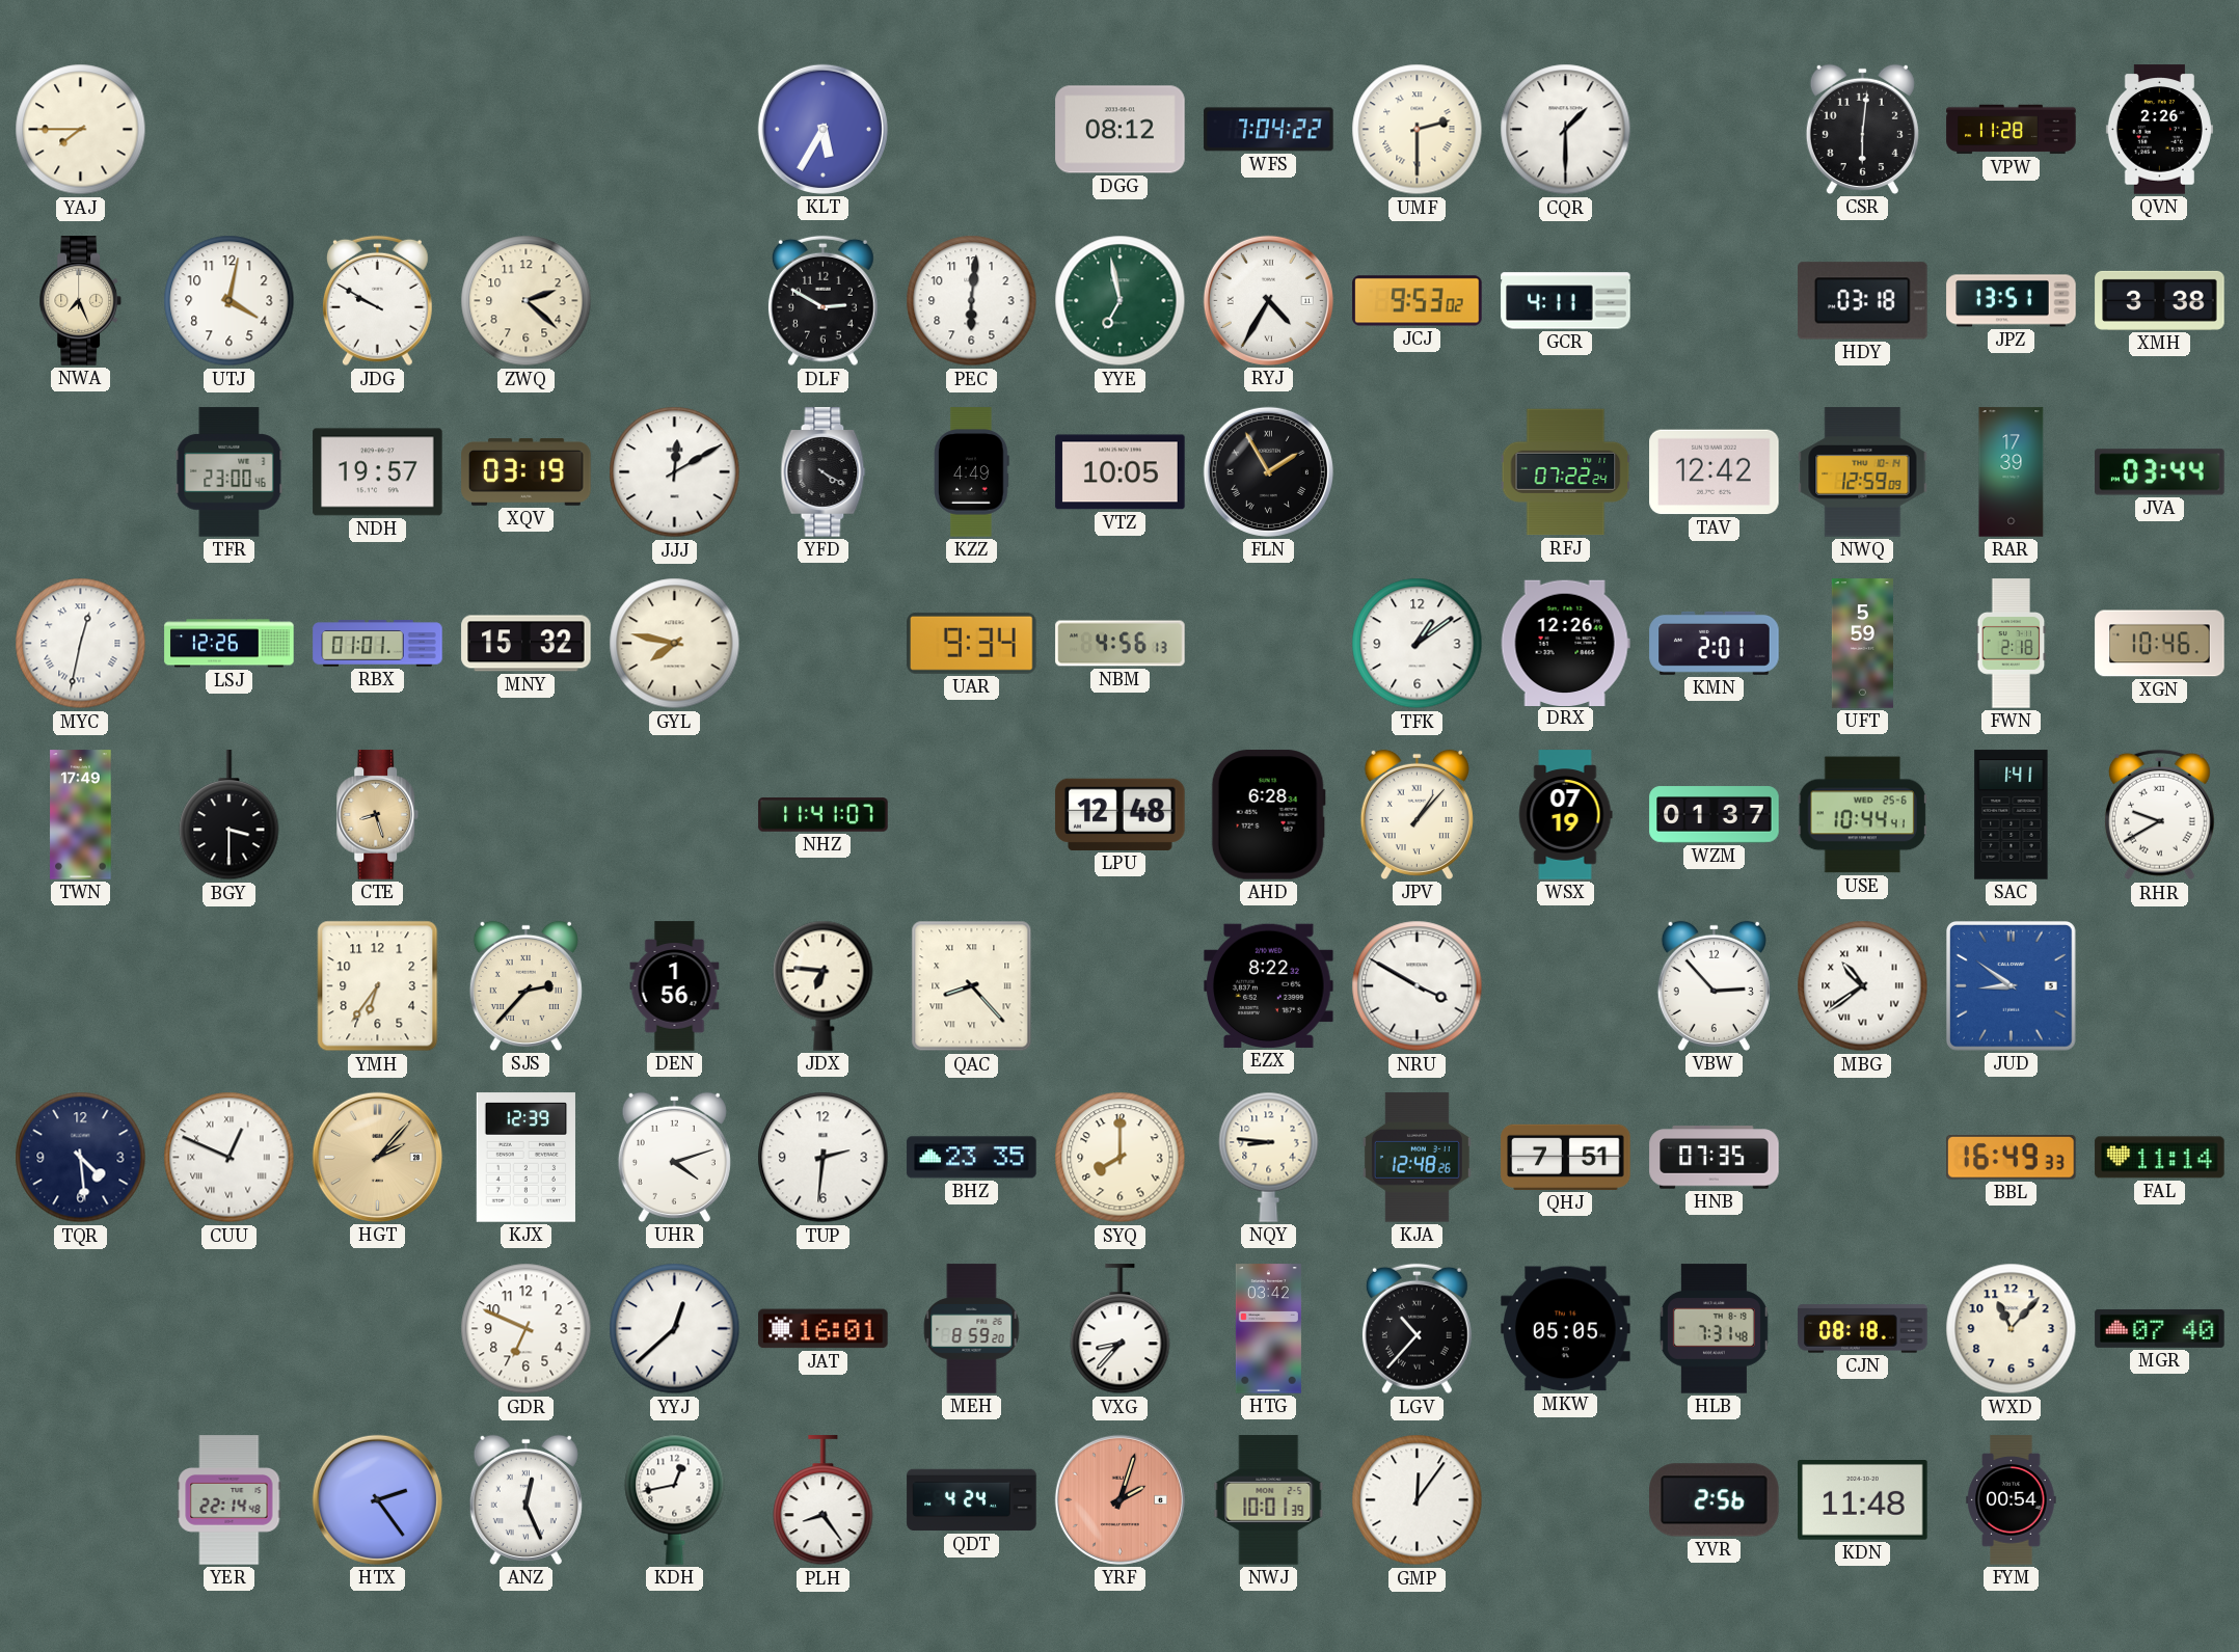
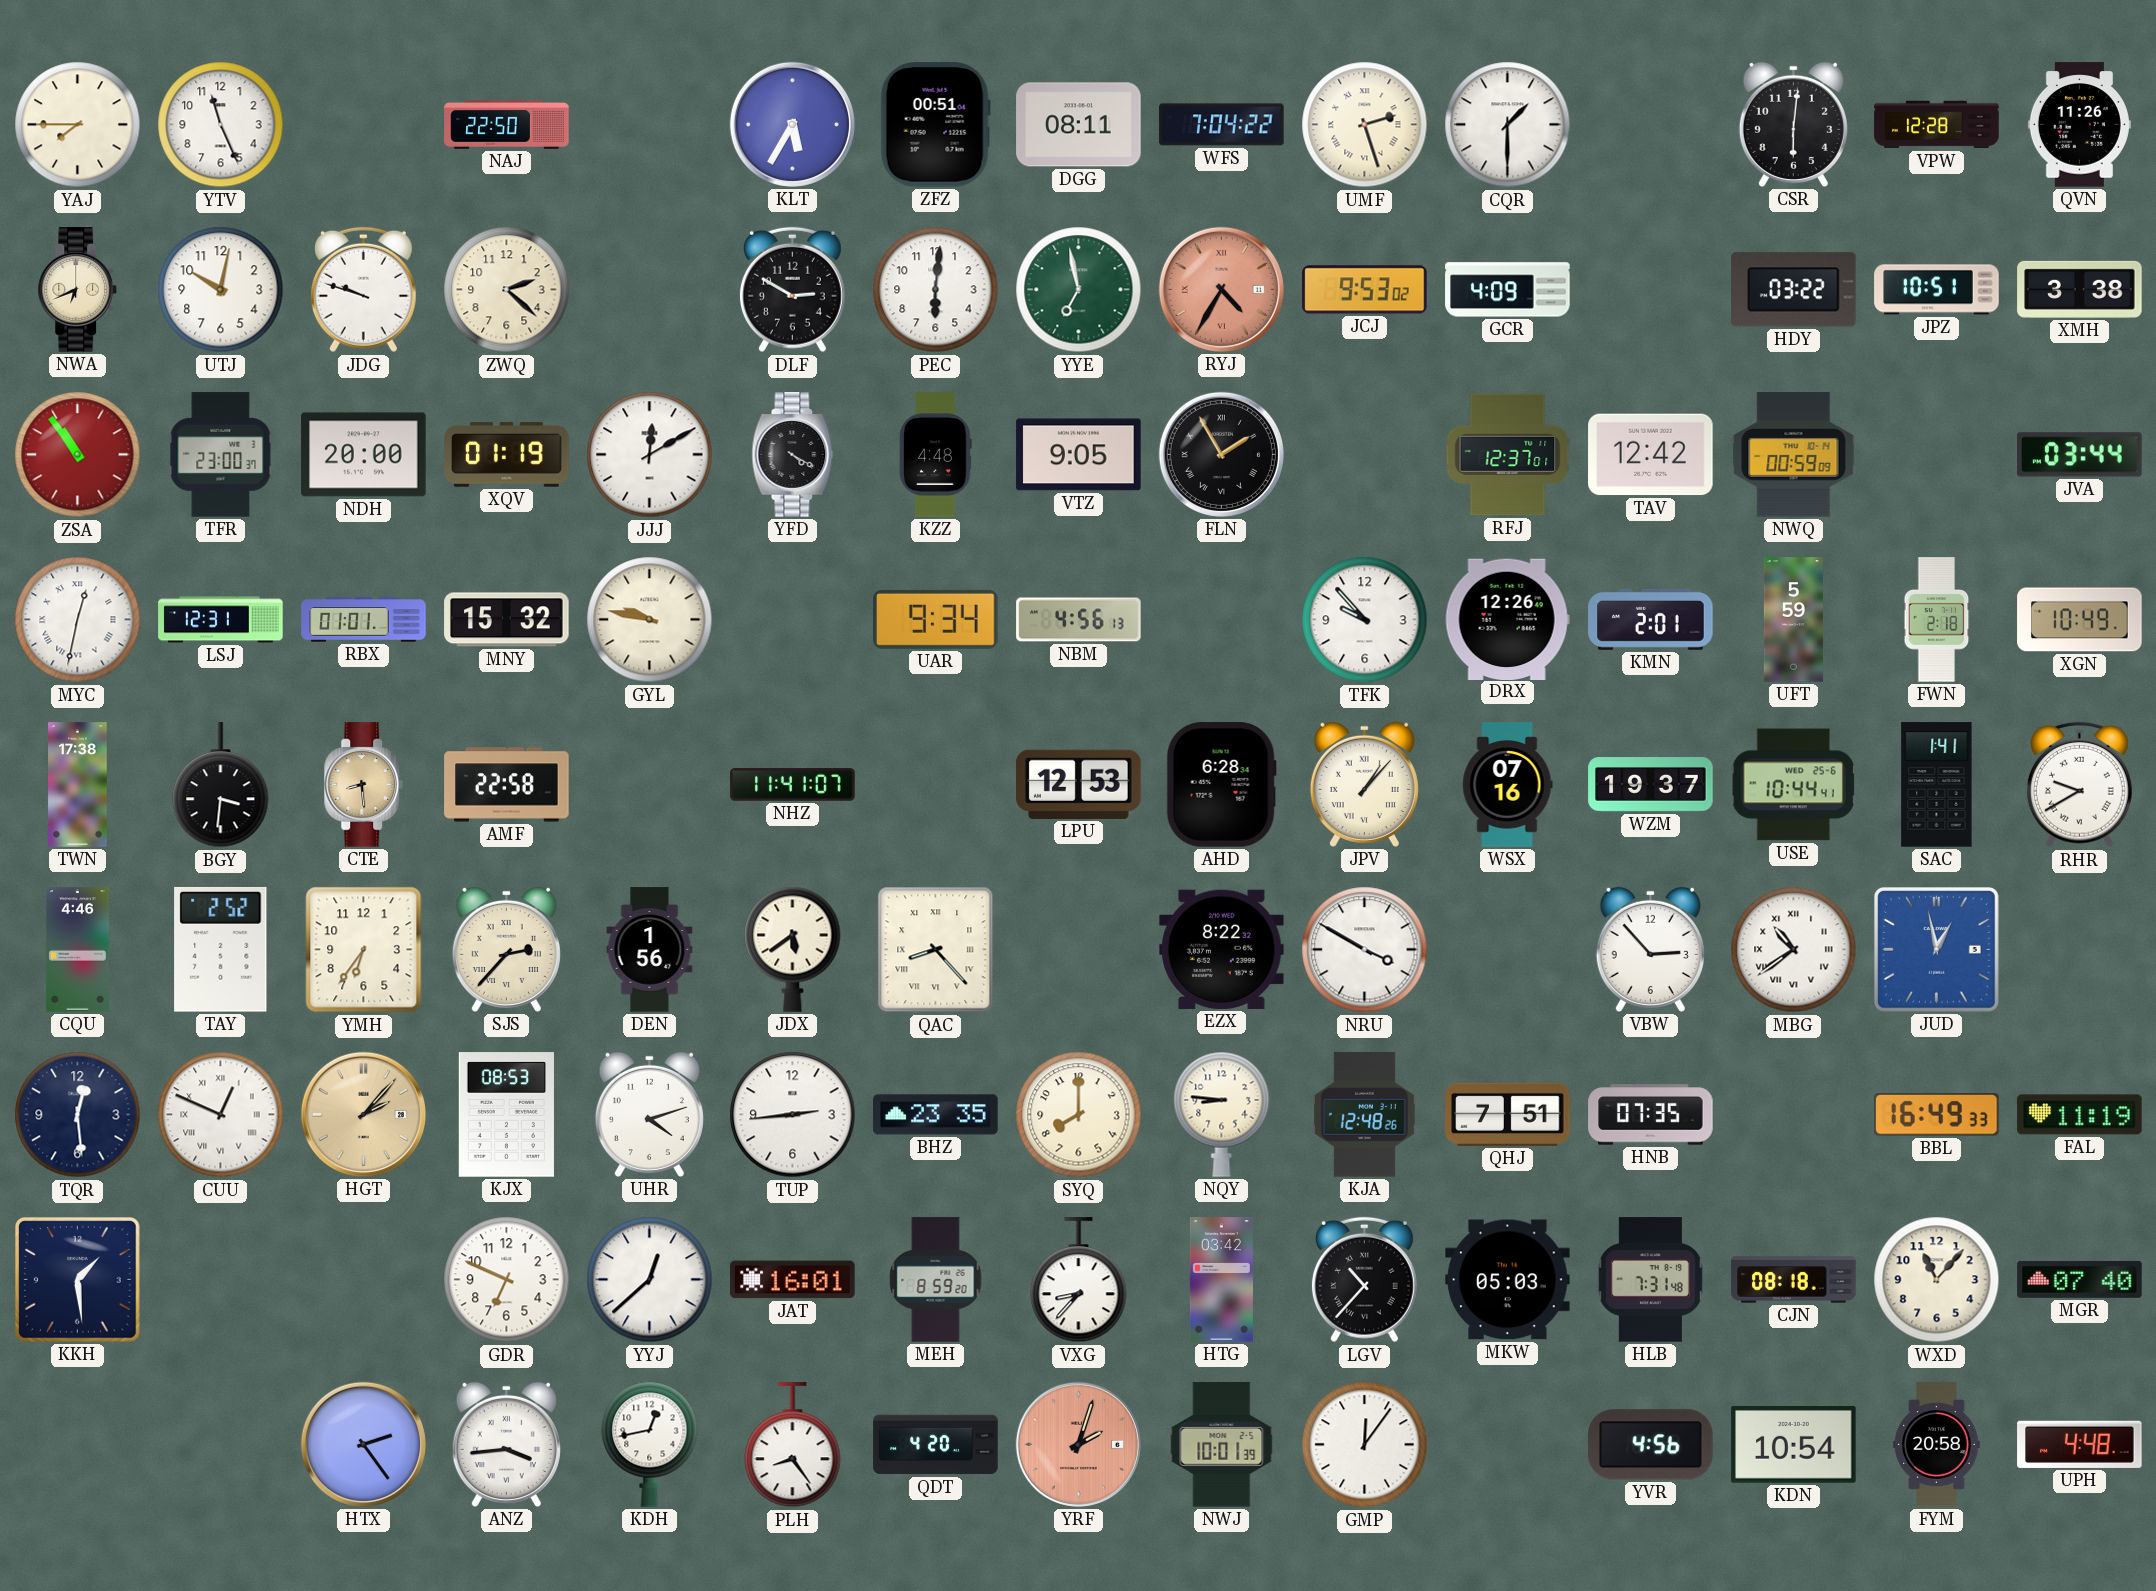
YTV: none -> 11:26 (221, 125)
NAJ: none -> 22:50 (507, 125)
ZFZ: none -> 00:51 (935, 125)
DGG: 08:12 -> 08:11 (1079, 125)
UMF: 2:30 -> 2:27 (1365, 125)
VPW: 11:28 -> 12:28 (1937, 125)
QVN: 2:26 -> 11:26 (2079, 125)
NWA: 7:26 -> 6:41 (78, 290)
UTJ: 4:02 -> 10:02 (221, 290)
JDG: 9:50 -> 9:48 (363, 290)
RYJ dial: white -> salmon (1221, 289)
GCR: 4:11 -> 4:09 (1508, 290)
HDY: 03:18 -> 03:22 (1794, 290)
JPZ: 13:51 -> 10:51 (1937, 290)
ZSA: none -> 10:54 (78, 455)
TFR: 23:00:46 -> 23:00:37 (221, 455)
NDH: 19:57 -> 20:00 (364, 455)
XQV: 03:19 -> 01:19 (507, 455)
KZZ: 4:49 -> 4:48 (936, 455)
VTZ: 10:05 -> 9:05 (1079, 455)
RFJ: 07:22 -> 12:37 (1508, 455)
NWQ: 12:59 -> 00:59 (1794, 455)
RAR: 17:39 -> none (2012, 472)
LSJ: 12:26 -> 12:31 (221, 620)
GYL: 7:47 -> 9:47 (650, 620)
TFK: 1:09 -> 9:53 (1365, 620)
XGN: 10:46 -> 10:49 (2080, 620)
TWN: 17:49 -> 17:38 (78, 785)
BGY: 3:30 -> 3:31 (221, 785)
CTE: 8:27 -> 8:29 (364, 785)
AMF: none -> 22:58 (507, 785)
LPU: 12:48 -> 12:53 (1079, 784)
WSX: 07:19 -> 07:16 (1507, 785)
WZM: 01:37 -> 19:37 (1651, 785)
CQU: none -> 4:46 (77, 950)
TAY: none -> 2:52 (221, 949)
JDX: 6:46 -> 5:39 (793, 949)
JUD: 8:51 -> 12:58 (1937, 950)
TQR: 4:29 -> 12:29 (78, 1115)
KJX: 12:39 -> 08:53 (506, 1115)
TUP: 2:31 -> 2:44 (793, 1115)
FAL: 11:14 -> 11:19 (2080, 1115)
KKH: none -> 1:29 (78, 1280)
MKW: 05:05 -> 05:03 (1508, 1280)
YER: 22:14 -> none (230, 1500)
ANZ: 12:26 -> 3:44 (506, 1444)
QDT: 4:24 -> 4:20 (936, 1445)
YVR: 2:56 -> 4:56 (1651, 1445)
KDN: 11:48 -> 10:54 (1794, 1445)
FYM: 00:54 -> 20:58 (1937, 1445)
UPH: none -> 4:48 (2080, 1444)
